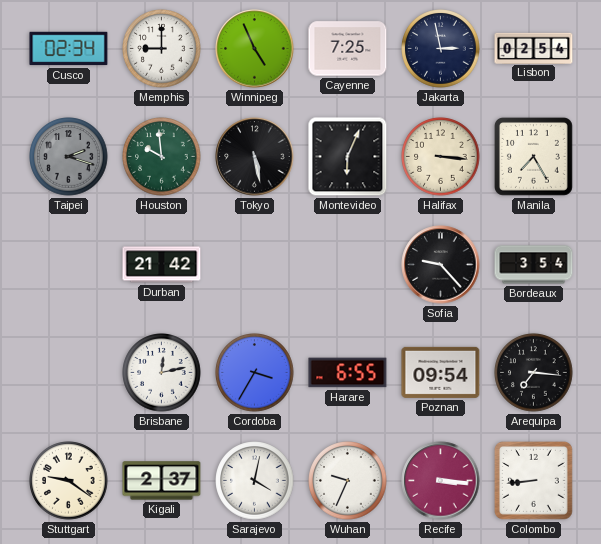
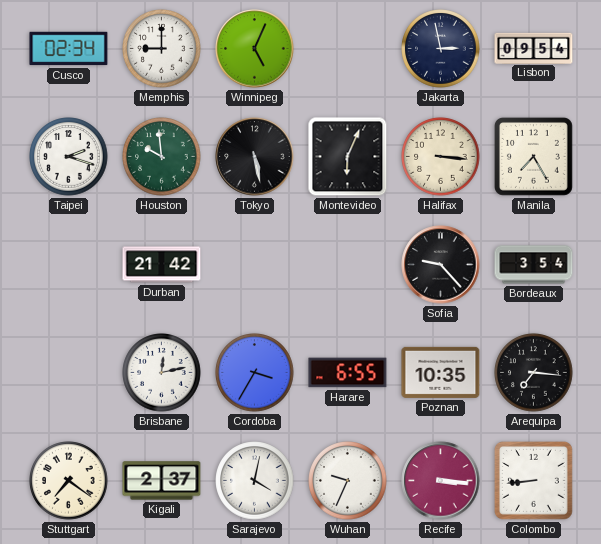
Winnipeg: 4:56 -> 5:04 (255, 49)
Cayenne: 7:25 -> none (348, 49)
Lisbon: 02:54 -> 09:54 (534, 48)
Taipei dial: grey -> white (69, 157)
Poznan: 09:54 -> 10:35 (441, 372)
Stuttgart: 9:21 -> 7:21 (69, 481)
